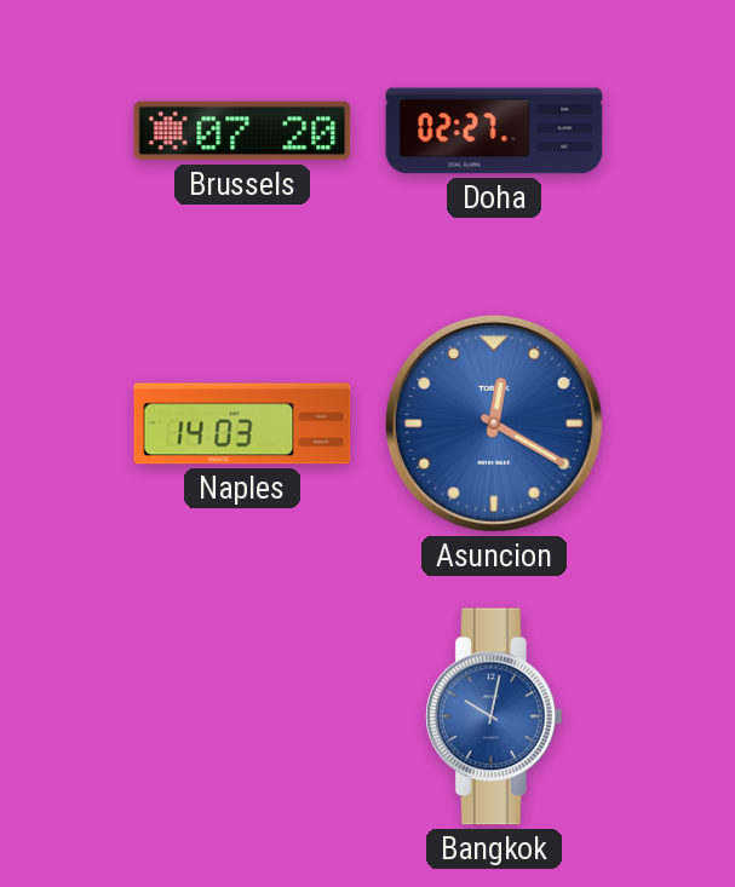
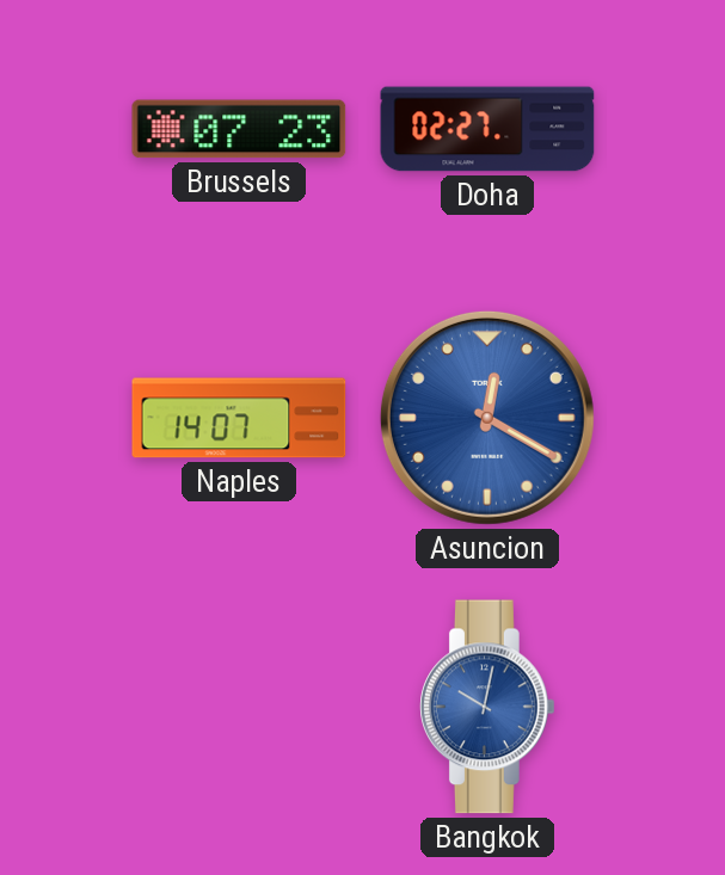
Brussels: 07:20 -> 07:23 (239, 129)
Naples: 14:03 -> 14:07 (239, 418)
